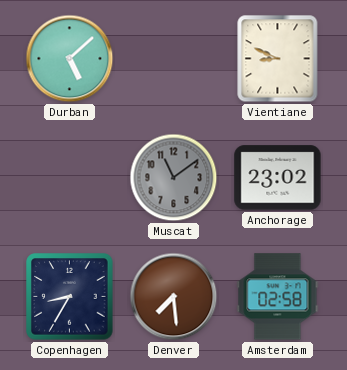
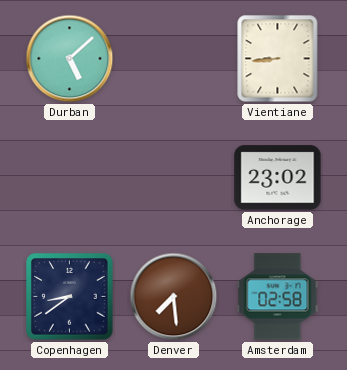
Vientiane: 8:49 -> 8:44 (278, 59)
Muscat: 11:09 -> none (174, 178)
Copenhagen: 8:35 -> 8:39 (70, 297)
